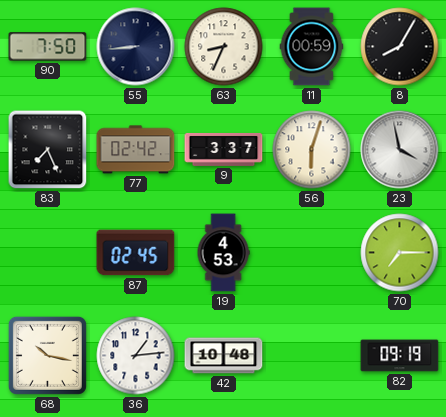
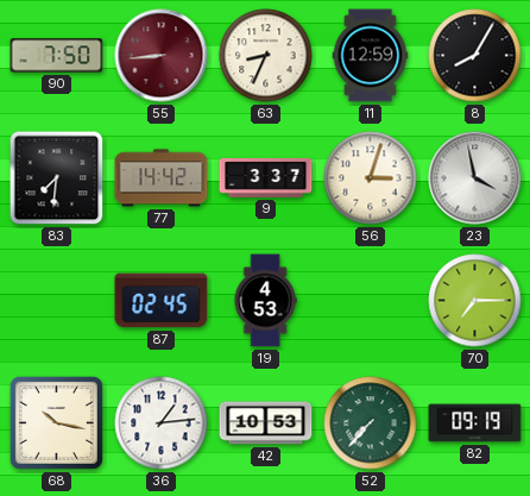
55 dial: navy -> burgundy (162, 56)
11: 00:59 -> 12:59 (371, 56)
83: 7:26 -> 7:31 (57, 178)
77: 02:42 -> 14:42 (162, 178)
56: 6:03 -> 3:03 (371, 178)
42: 10:48 -> 10:53 (266, 423)
52: none -> 7:37 (371, 423)
